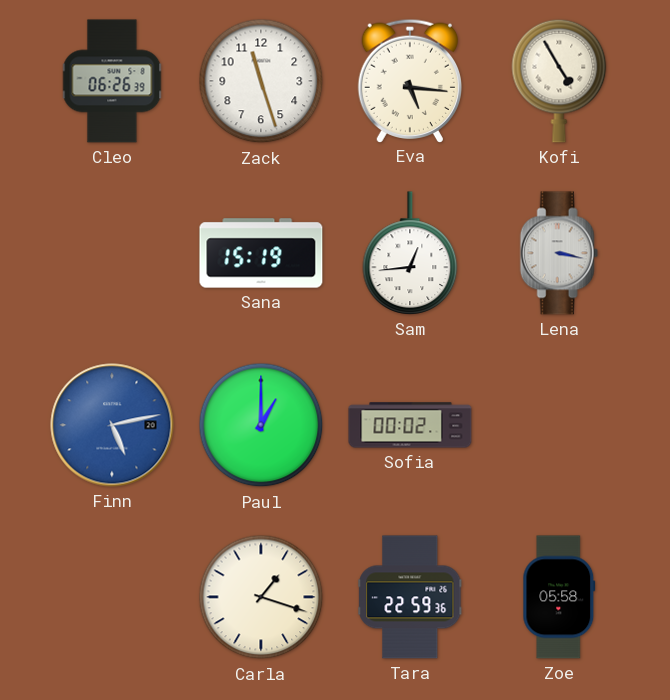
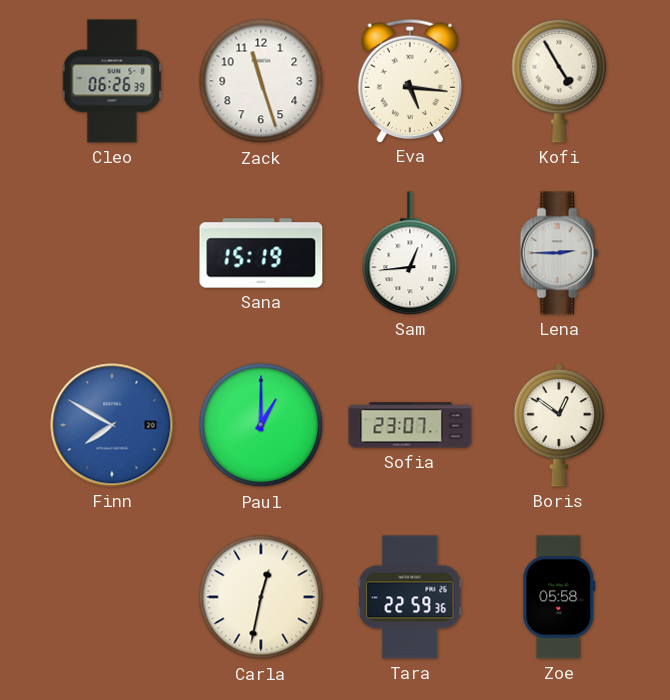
Lena: 3:17 -> 2:45 (559, 253)
Finn: 5:13 -> 7:50 (112, 425)
Sofia: 00:02 -> 23:07 (410, 425)
Boris: none -> 12:51 (558, 426)
Carla: 1:18 -> 12:32 (261, 597)
